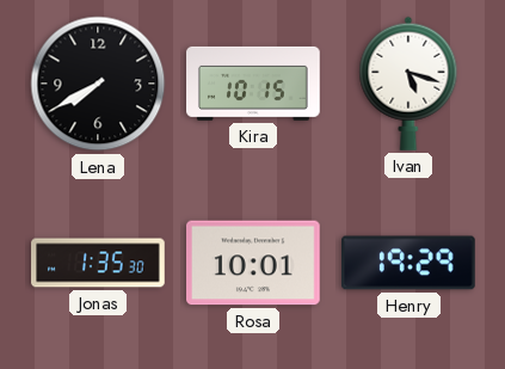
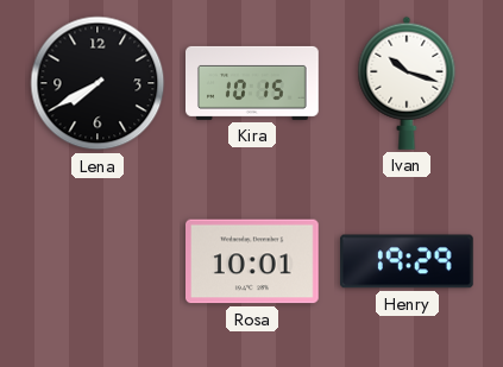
Ivan: 5:18 -> 10:18 (407, 83)
Jonas: 1:35 -> none (98, 263)
